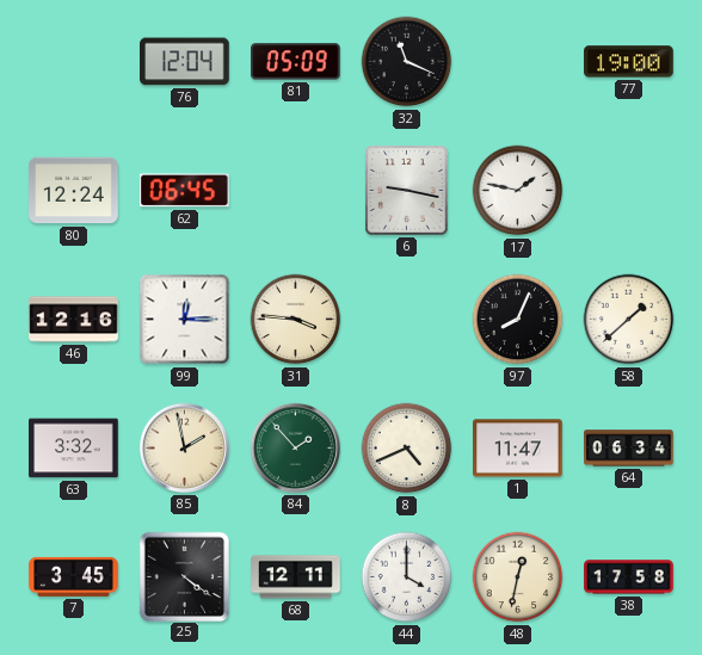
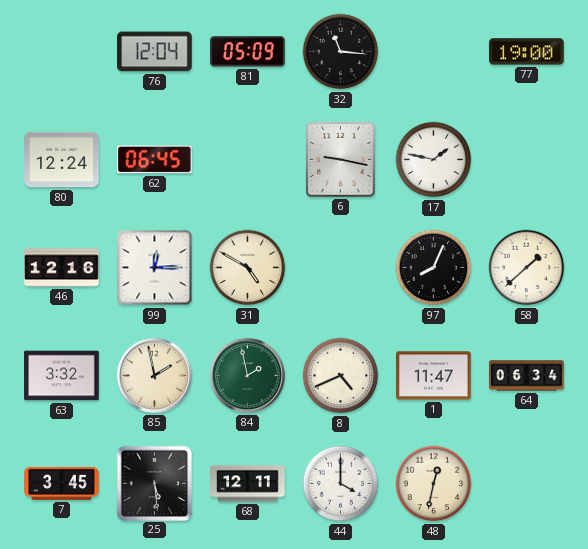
32: 11:19 -> 11:16 (341, 52)
31: 3:46 -> 4:50 (248, 268)
84: 1:53 -> 1:58 (247, 375)
25: 4:21 -> 5:29 (154, 483)
38: 17:58 -> none (629, 577)
